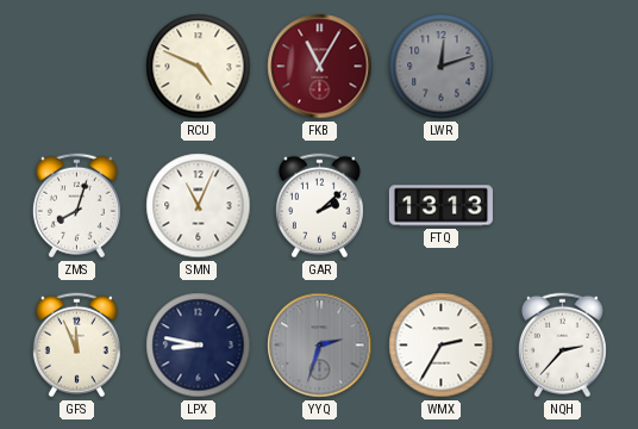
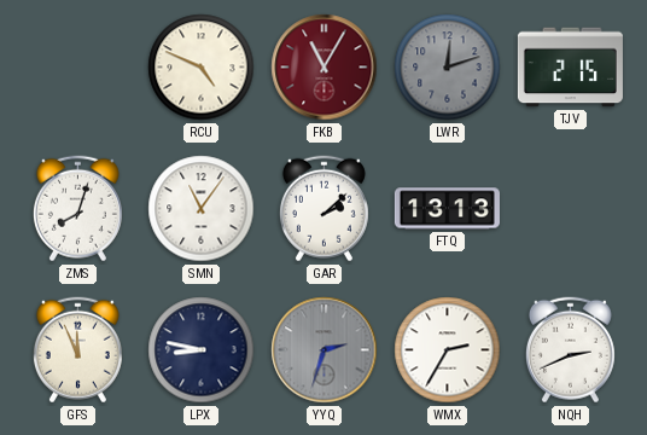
TJV: none -> 2:15 (570, 68)
SMN: 11:04 -> 11:06 (202, 209)
NQH: 2:37 -> 2:41 (570, 350)
